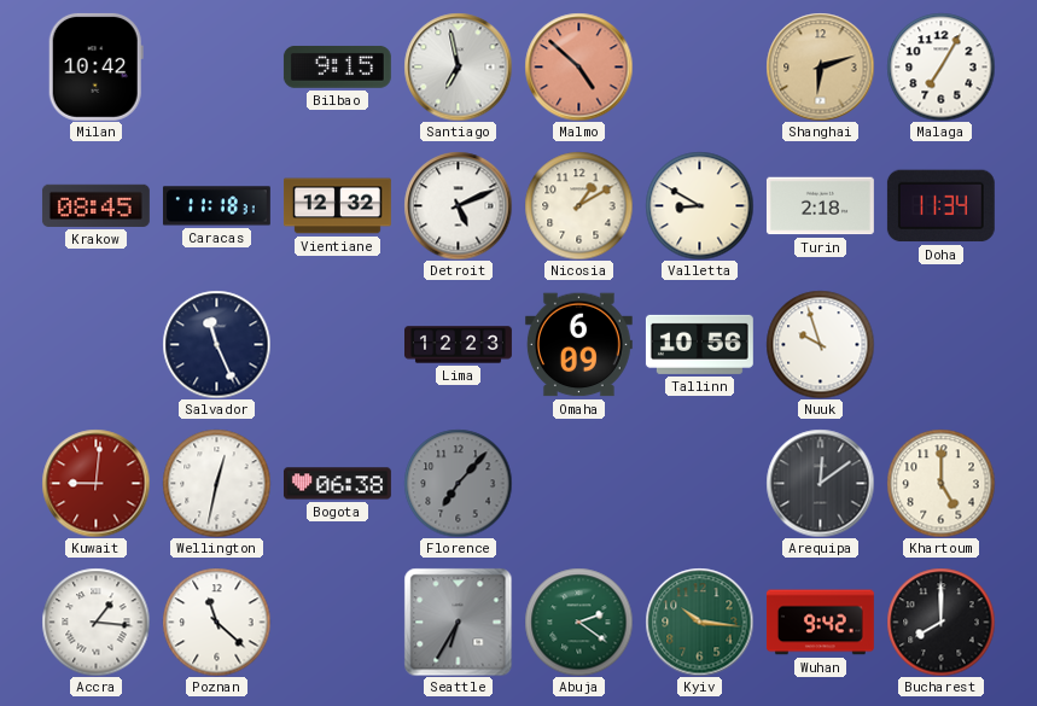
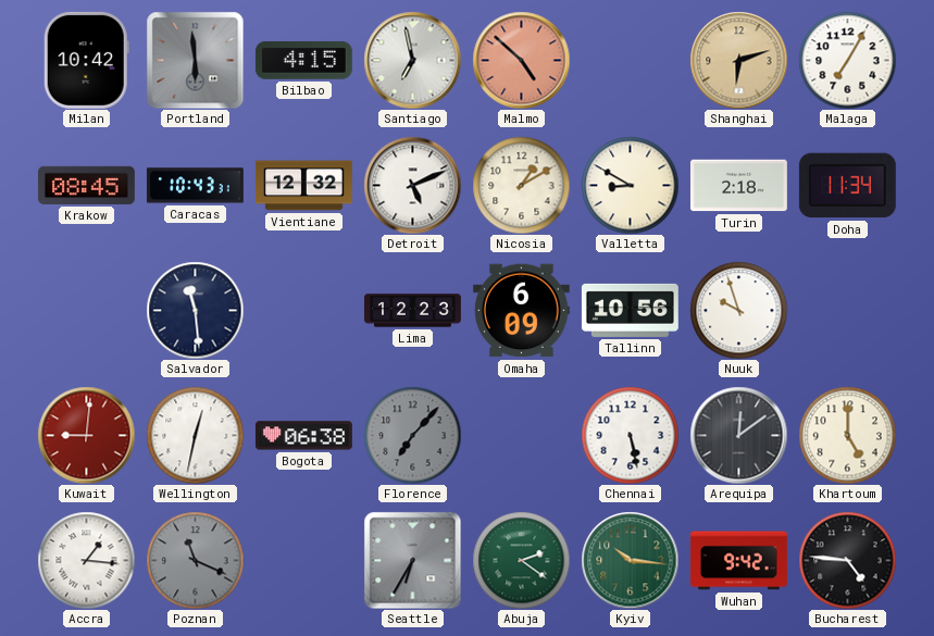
Portland: none -> 5:59 (195, 60)
Bilbao: 9:15 -> 4:15 (303, 61)
Caracas: 11:18 -> 10:43 (195, 186)
Salvador: 11:26 -> 11:29 (195, 310)
Chennai: none -> 5:28 (630, 435)
Poznan: 11:22 -> 11:19 (195, 560)
Poznan dial: white -> grey (195, 560)
Bucharest: 8:00 -> 4:46 (847, 560)
